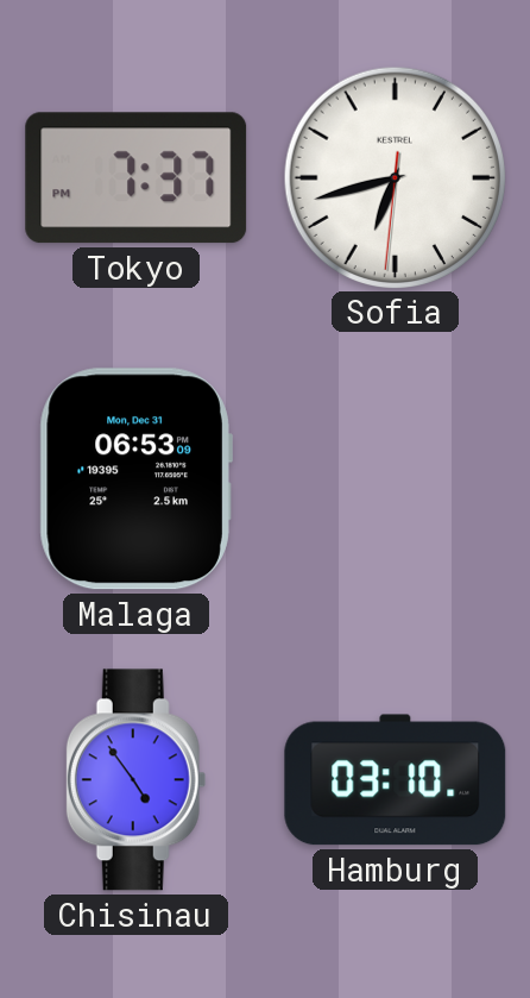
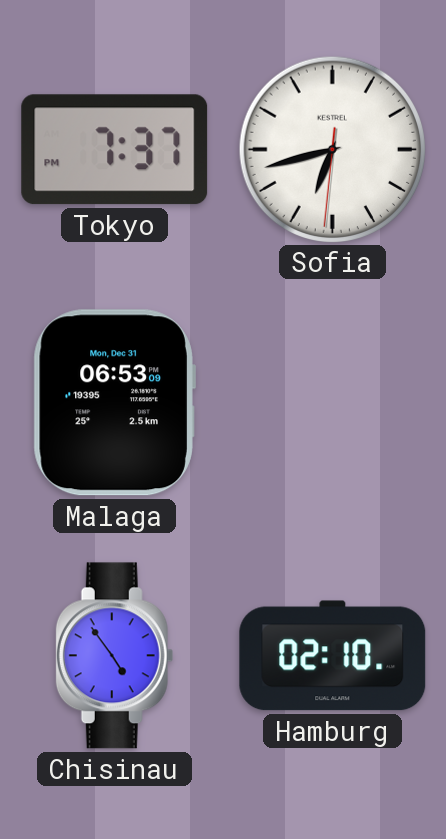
Hamburg: 03:10 -> 02:10 (333, 656)
